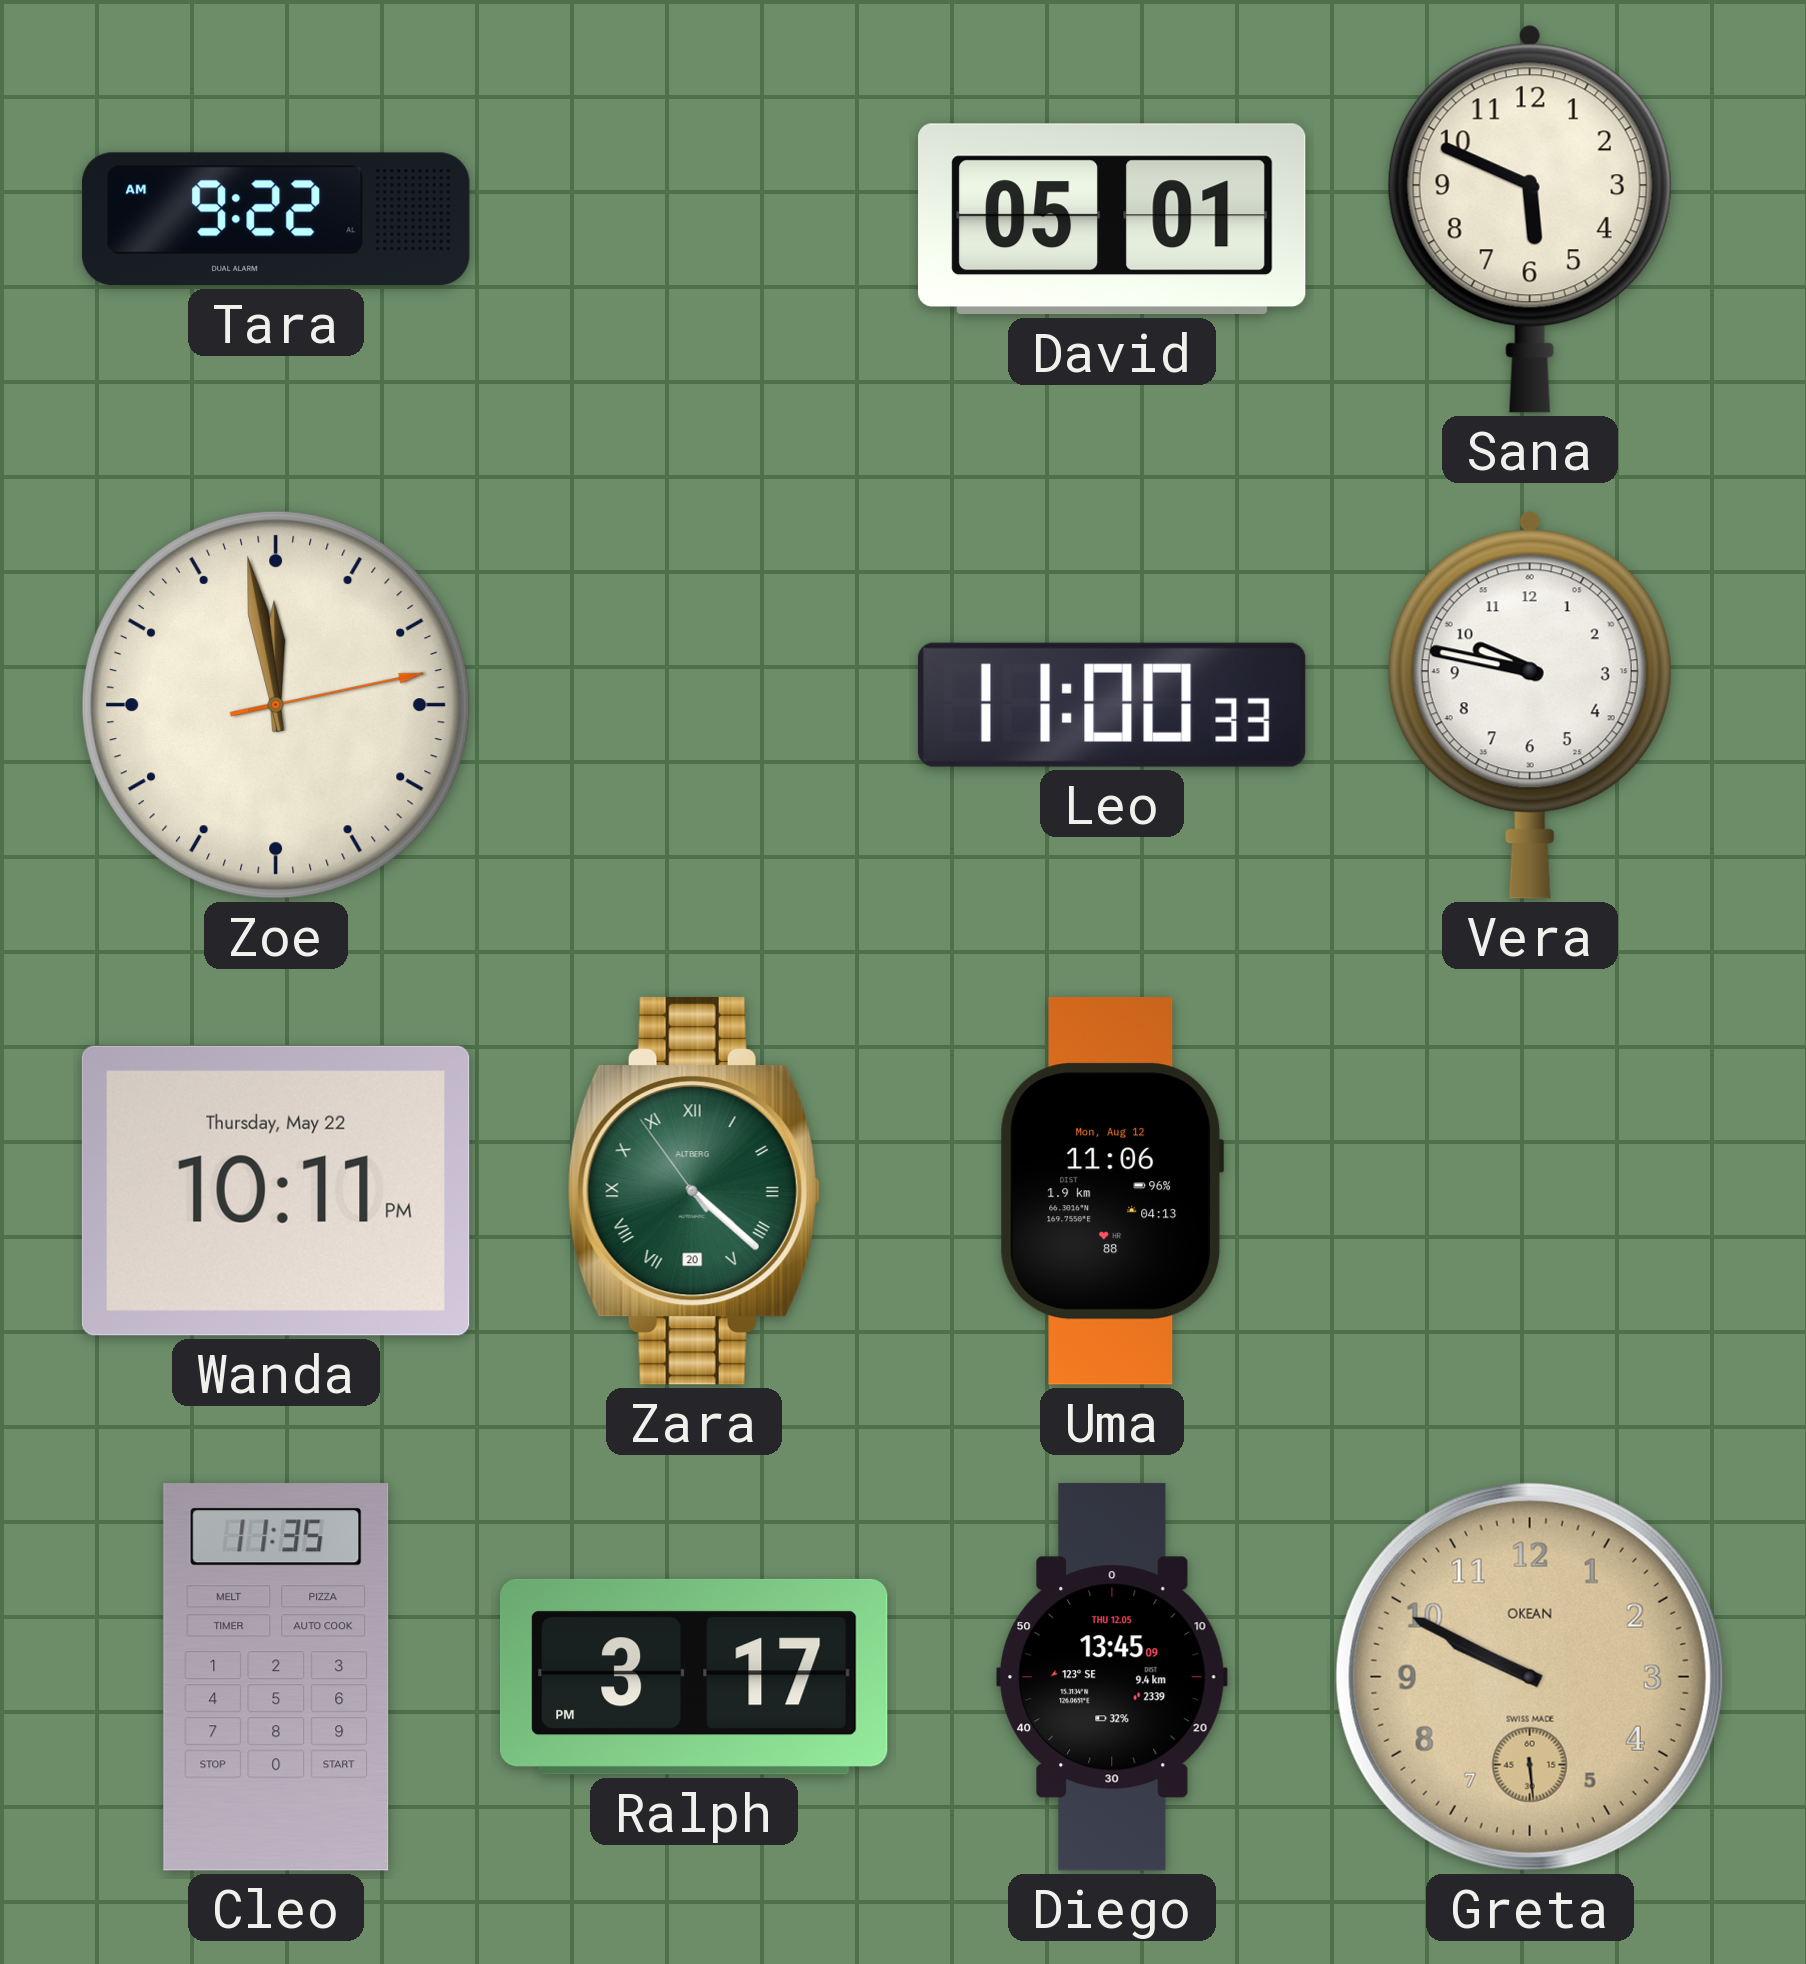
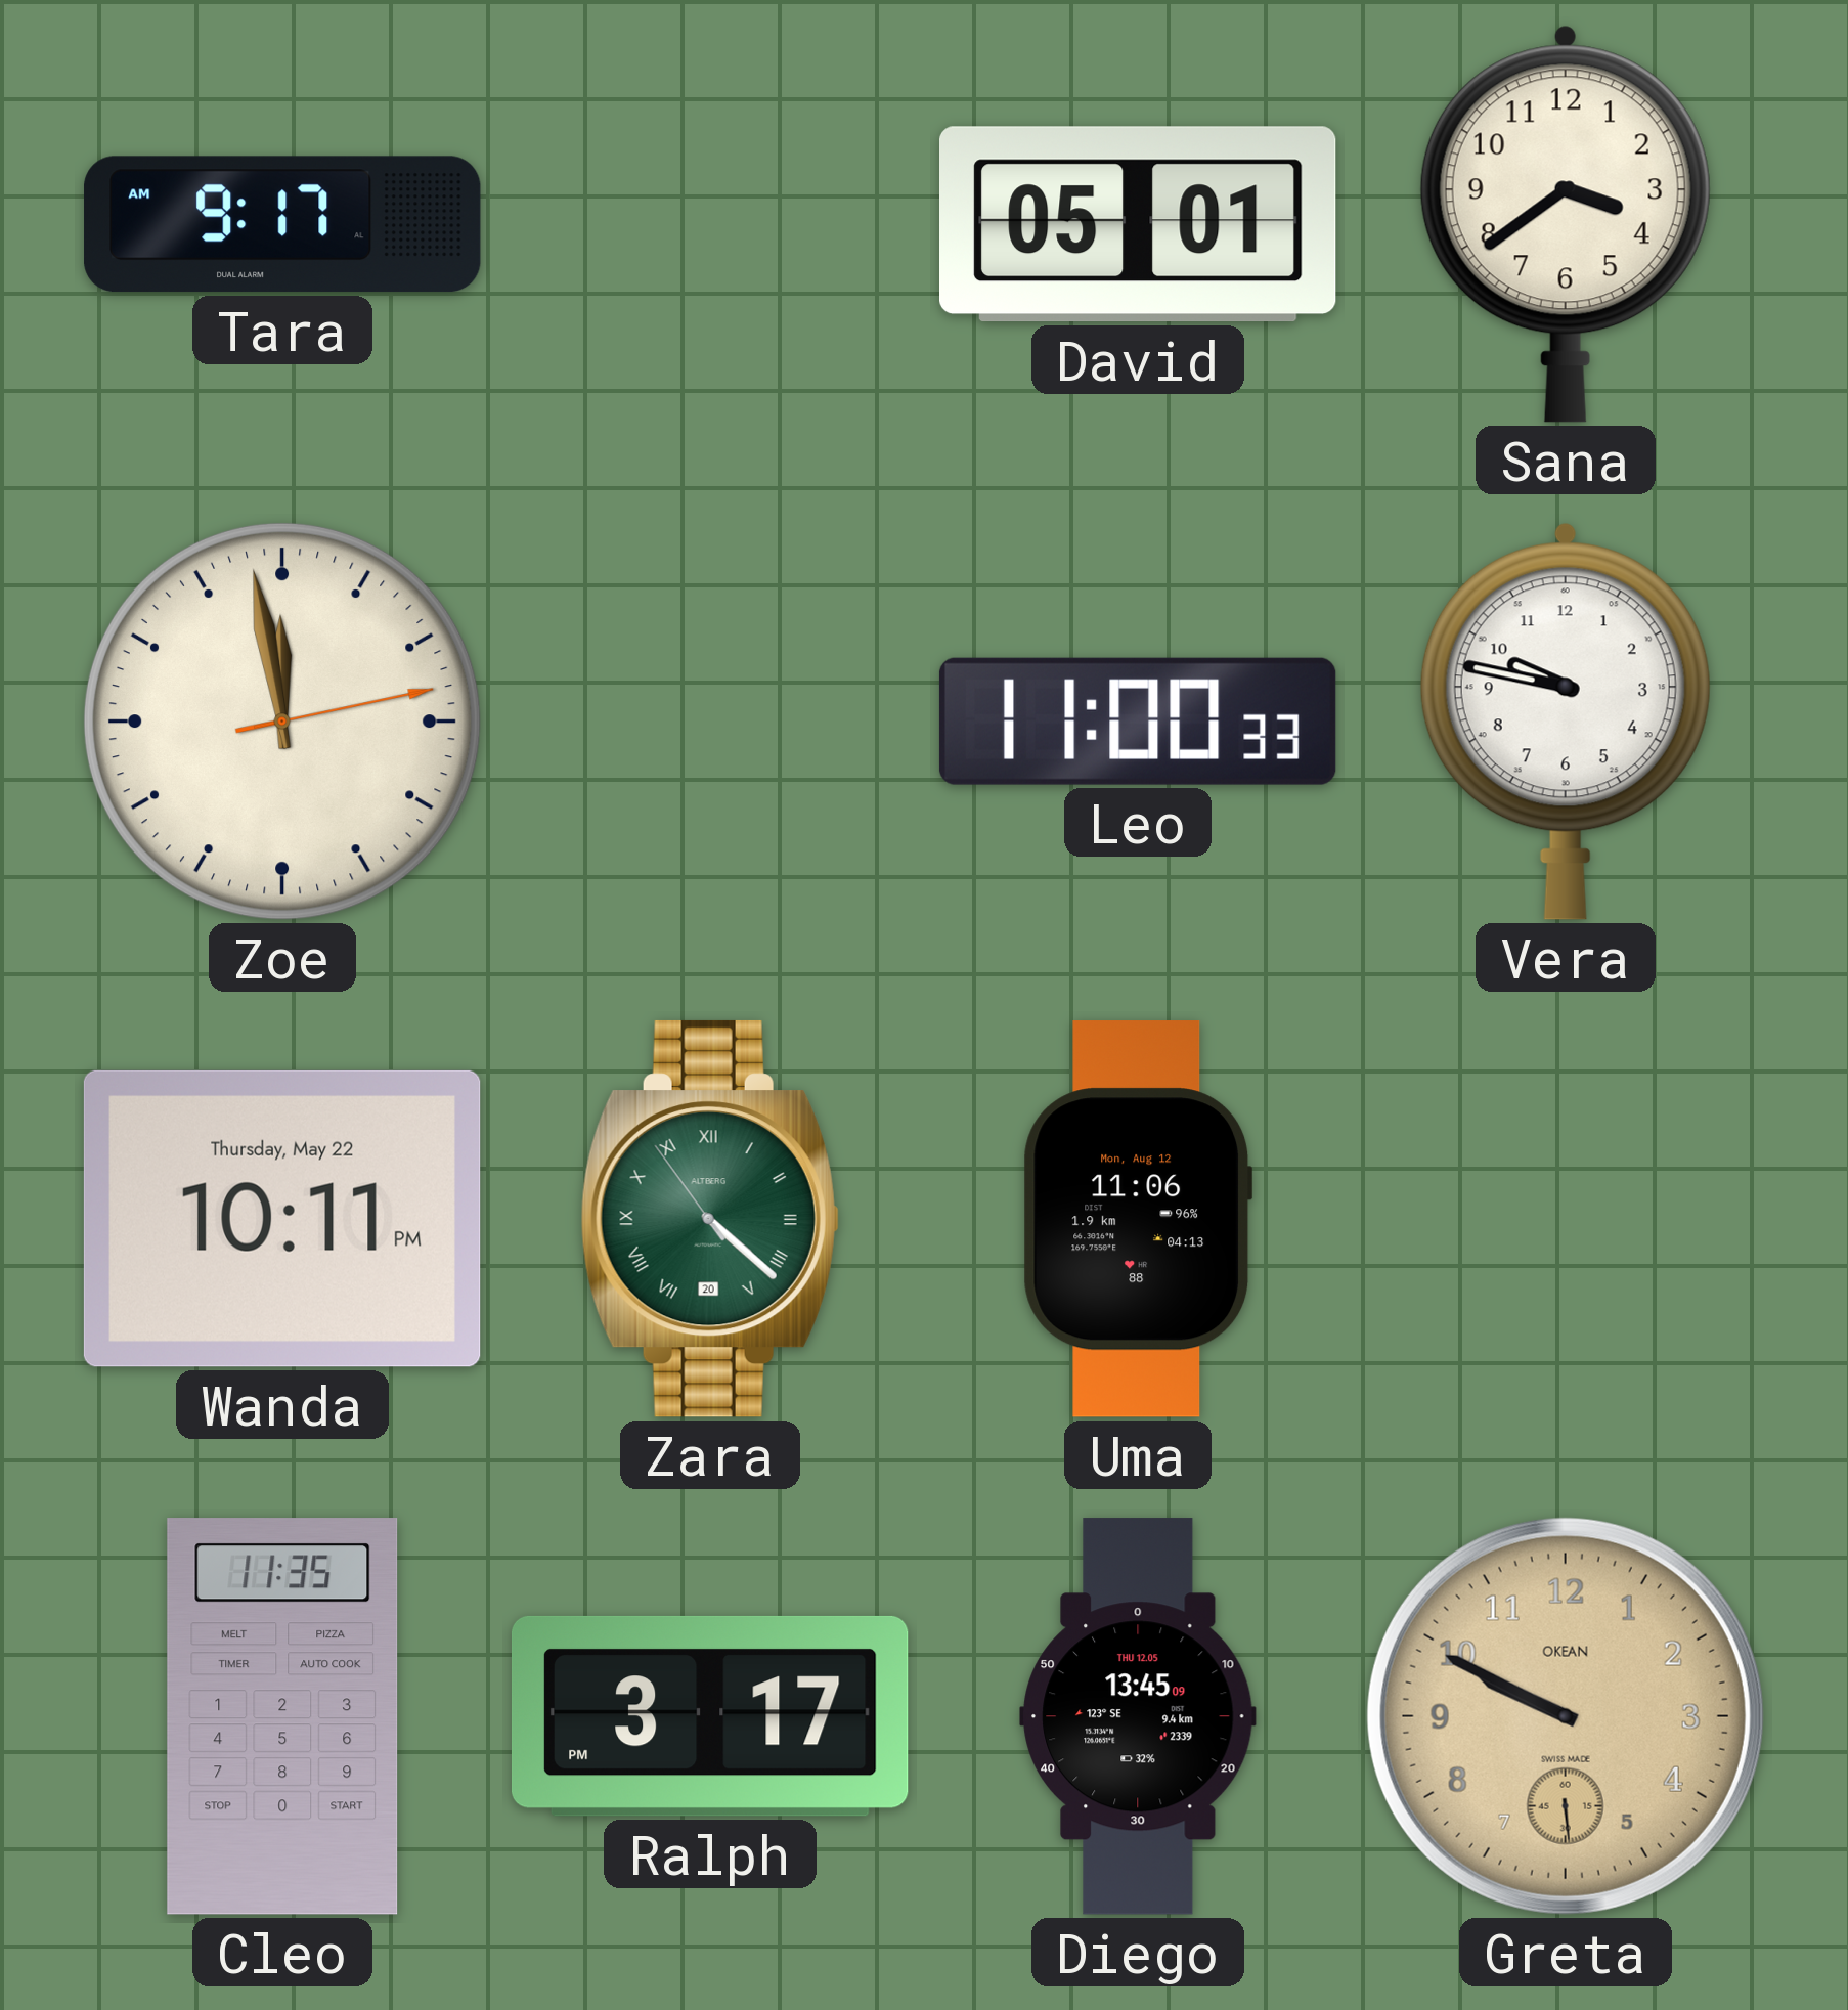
Tara: 9:22 -> 9:17 (282, 224)
Sana: 5:49 -> 3:39 (1566, 224)
